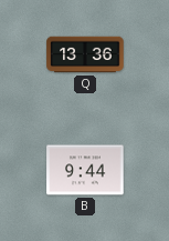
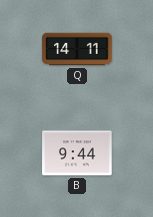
Q: 13:36 -> 14:11 (77, 49)
